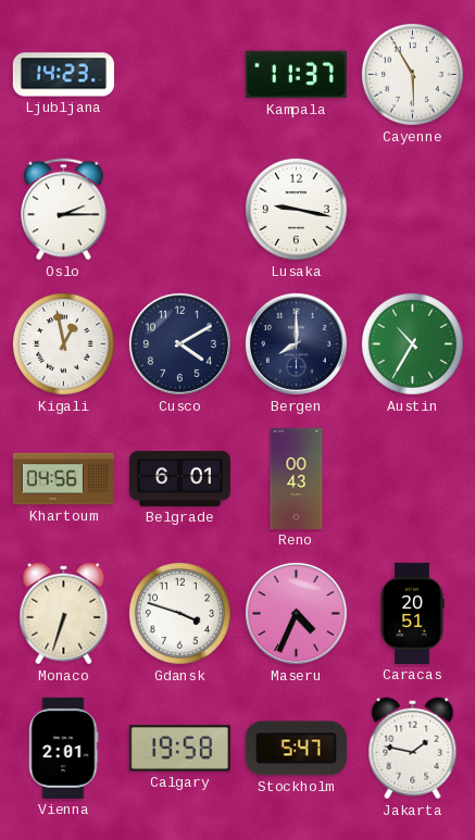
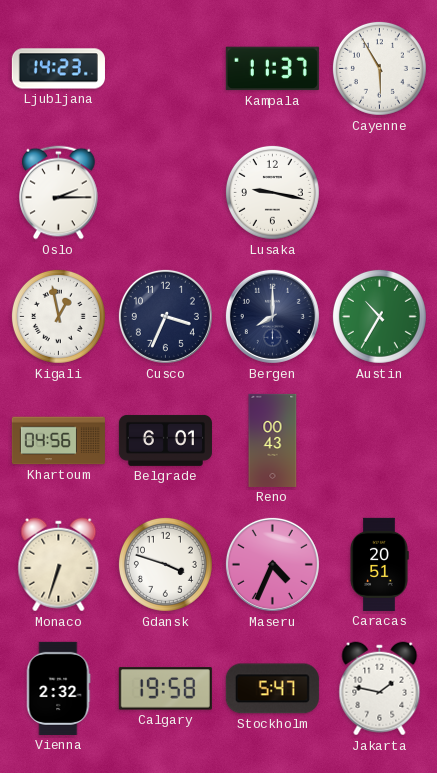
Cusco: 4:10 -> 3:34 (165, 316)
Vienna: 2:01 -> 2:32 (58, 688)
